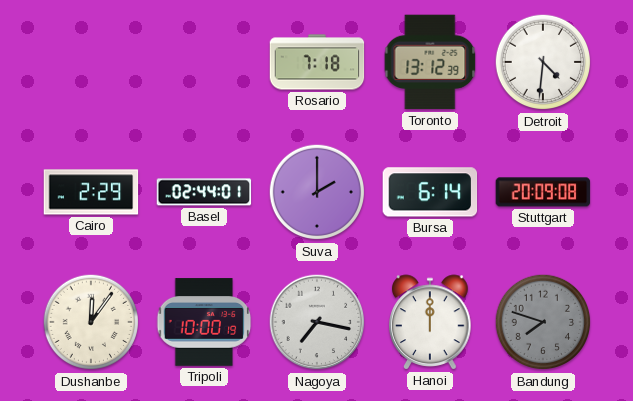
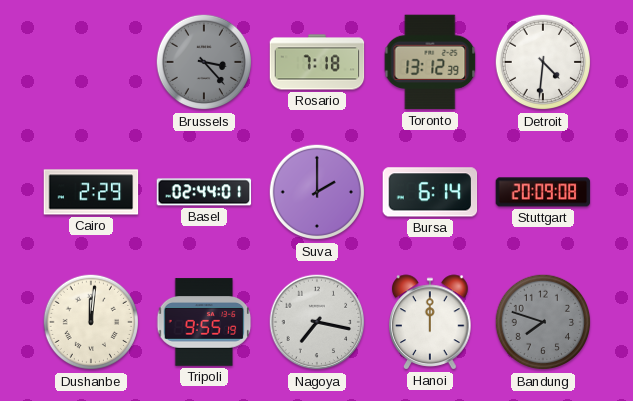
Brussels: none -> 3:23 (204, 62)
Dushanbe: 12:06 -> 12:01 (91, 322)
Tripoli: 10:00 -> 9:55 (204, 322)
